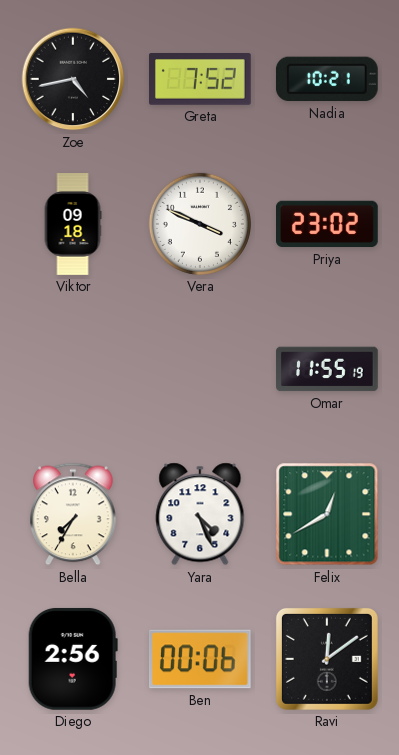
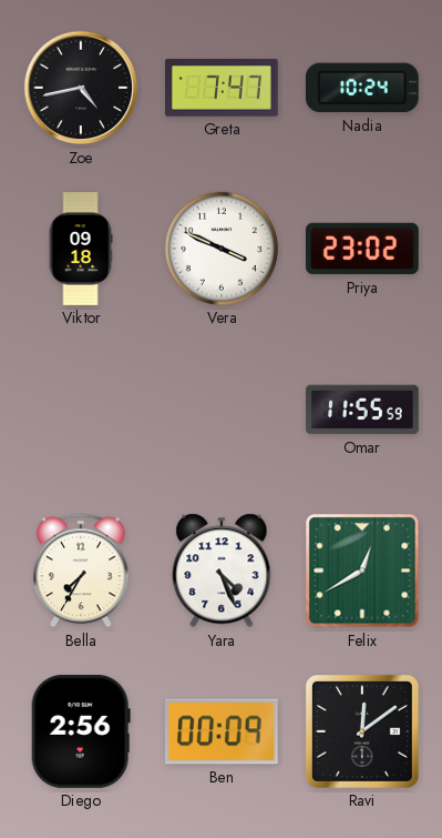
Greta: 7:52 -> 7:47 (223, 88)
Nadia: 10:21 -> 10:24 (362, 88)
Omar: 11:55:19 -> 11:55:59 (362, 410)
Ben: 00:06 -> 00:09 (222, 731)
